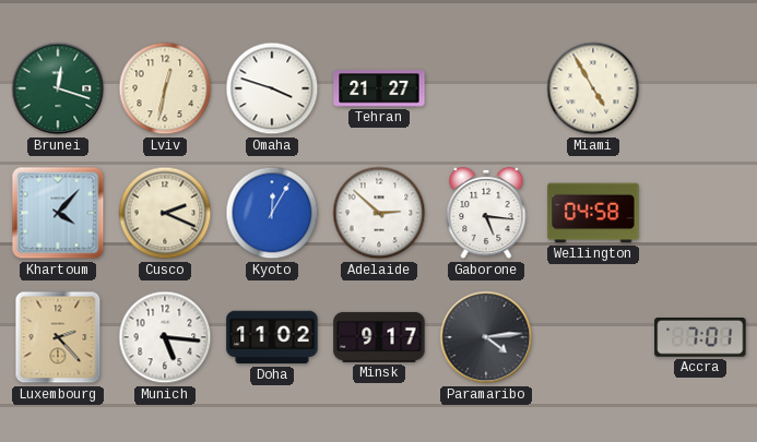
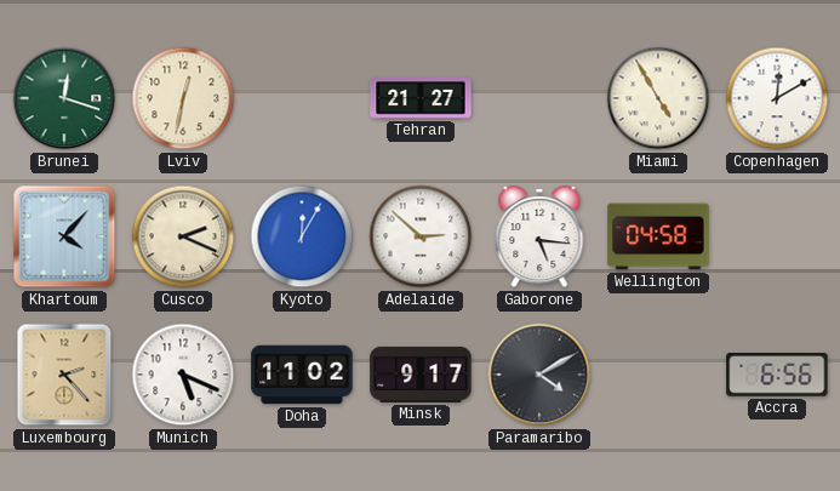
Omaha: 3:48 -> none (272, 88)
Copenhagen: none -> 12:10 (777, 98)
Munich: 5:16 -> 5:19 (183, 375)
Paramaribo: 4:14 -> 4:10 (539, 375)
Accra: 7:01 -> 6:56 (777, 376)
